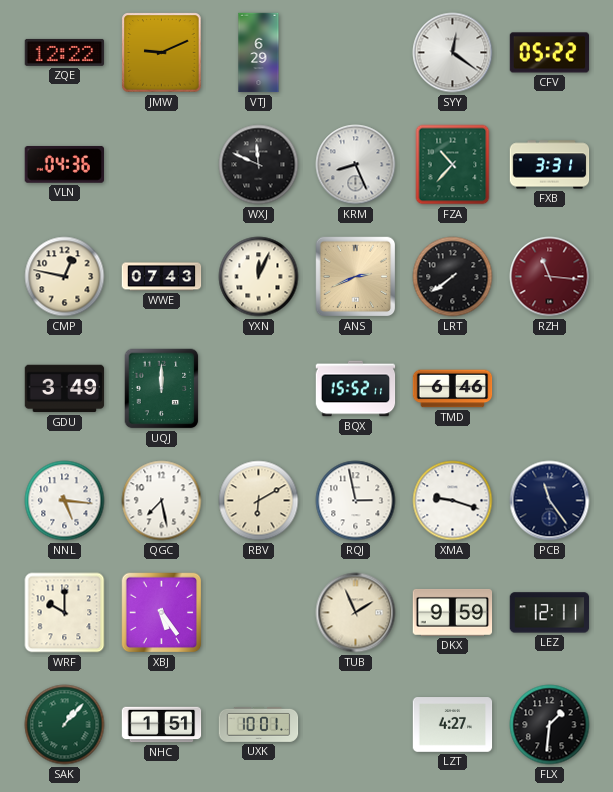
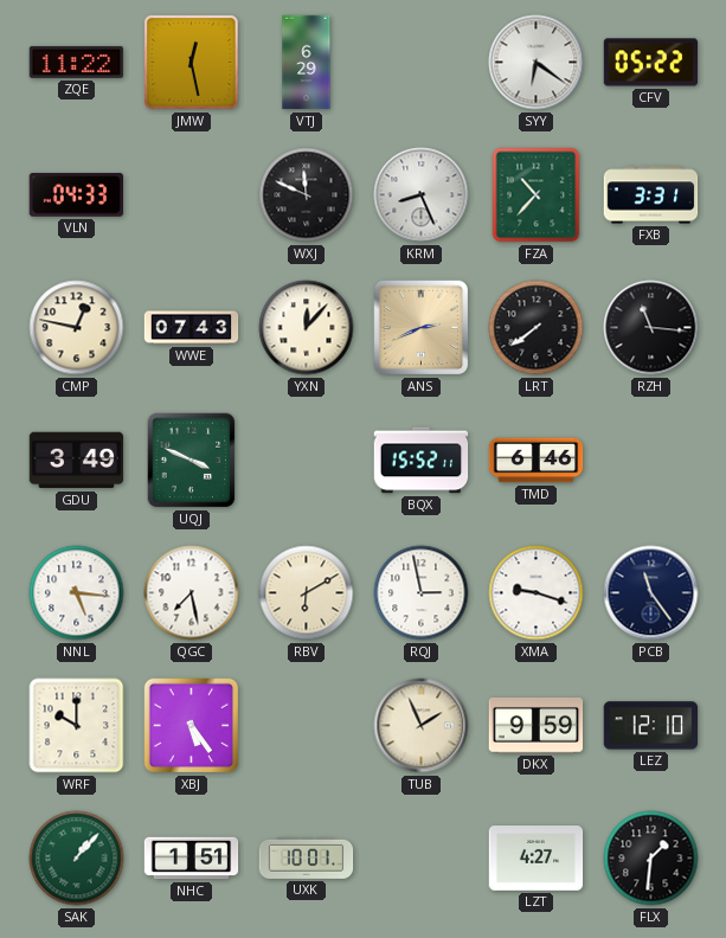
ZQE: 12:22 -> 11:22 (77, 62)
JMW: 9:11 -> 12:28 (192, 63)
SYY: 12:21 -> 6:21 (537, 63)
VLN: 04:36 -> 04:33 (76, 194)
YXN: 12:04 -> 12:07 (307, 328)
RZH dial: burgundy -> black (651, 328)
UQJ: 12:00 -> 3:49 (192, 461)
LEZ: 12:11 -> 12:10 (651, 726)
